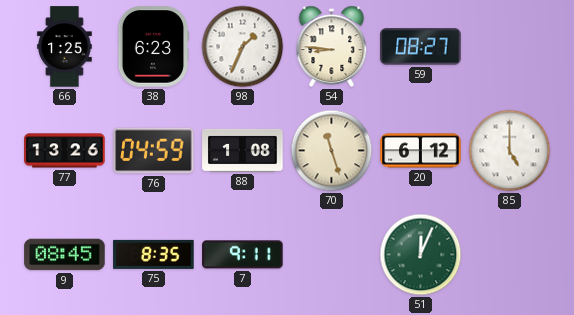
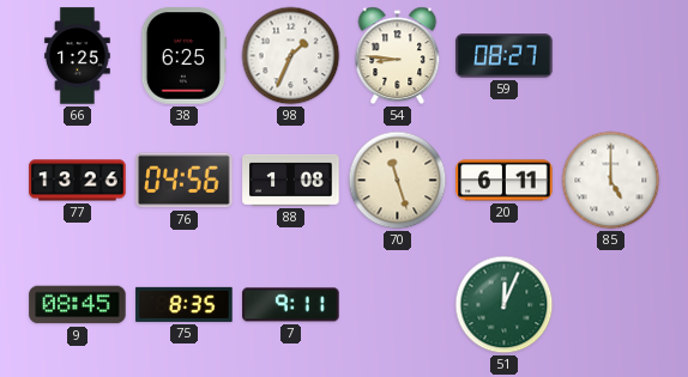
38: 6:23 -> 6:25 (183, 56)
76: 04:59 -> 04:56 (185, 181)
20: 6:12 -> 6:11 (505, 181)
